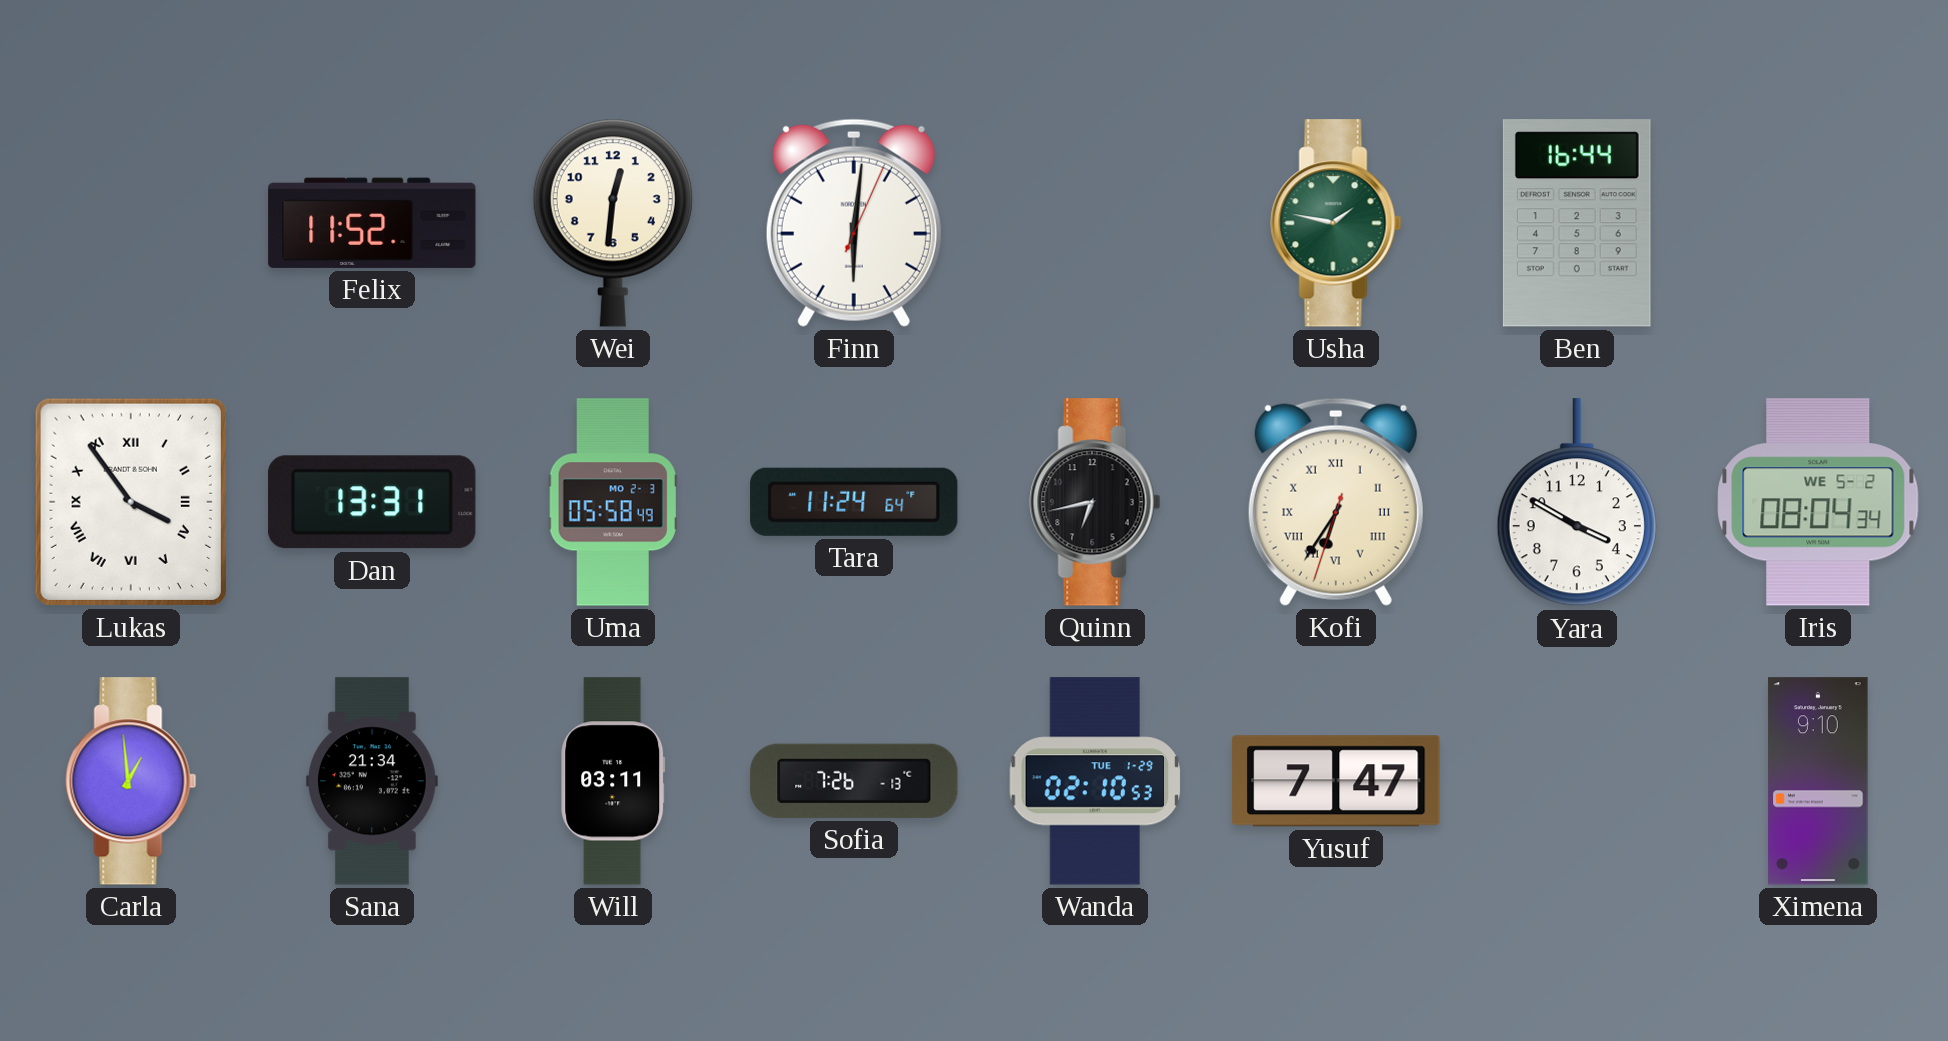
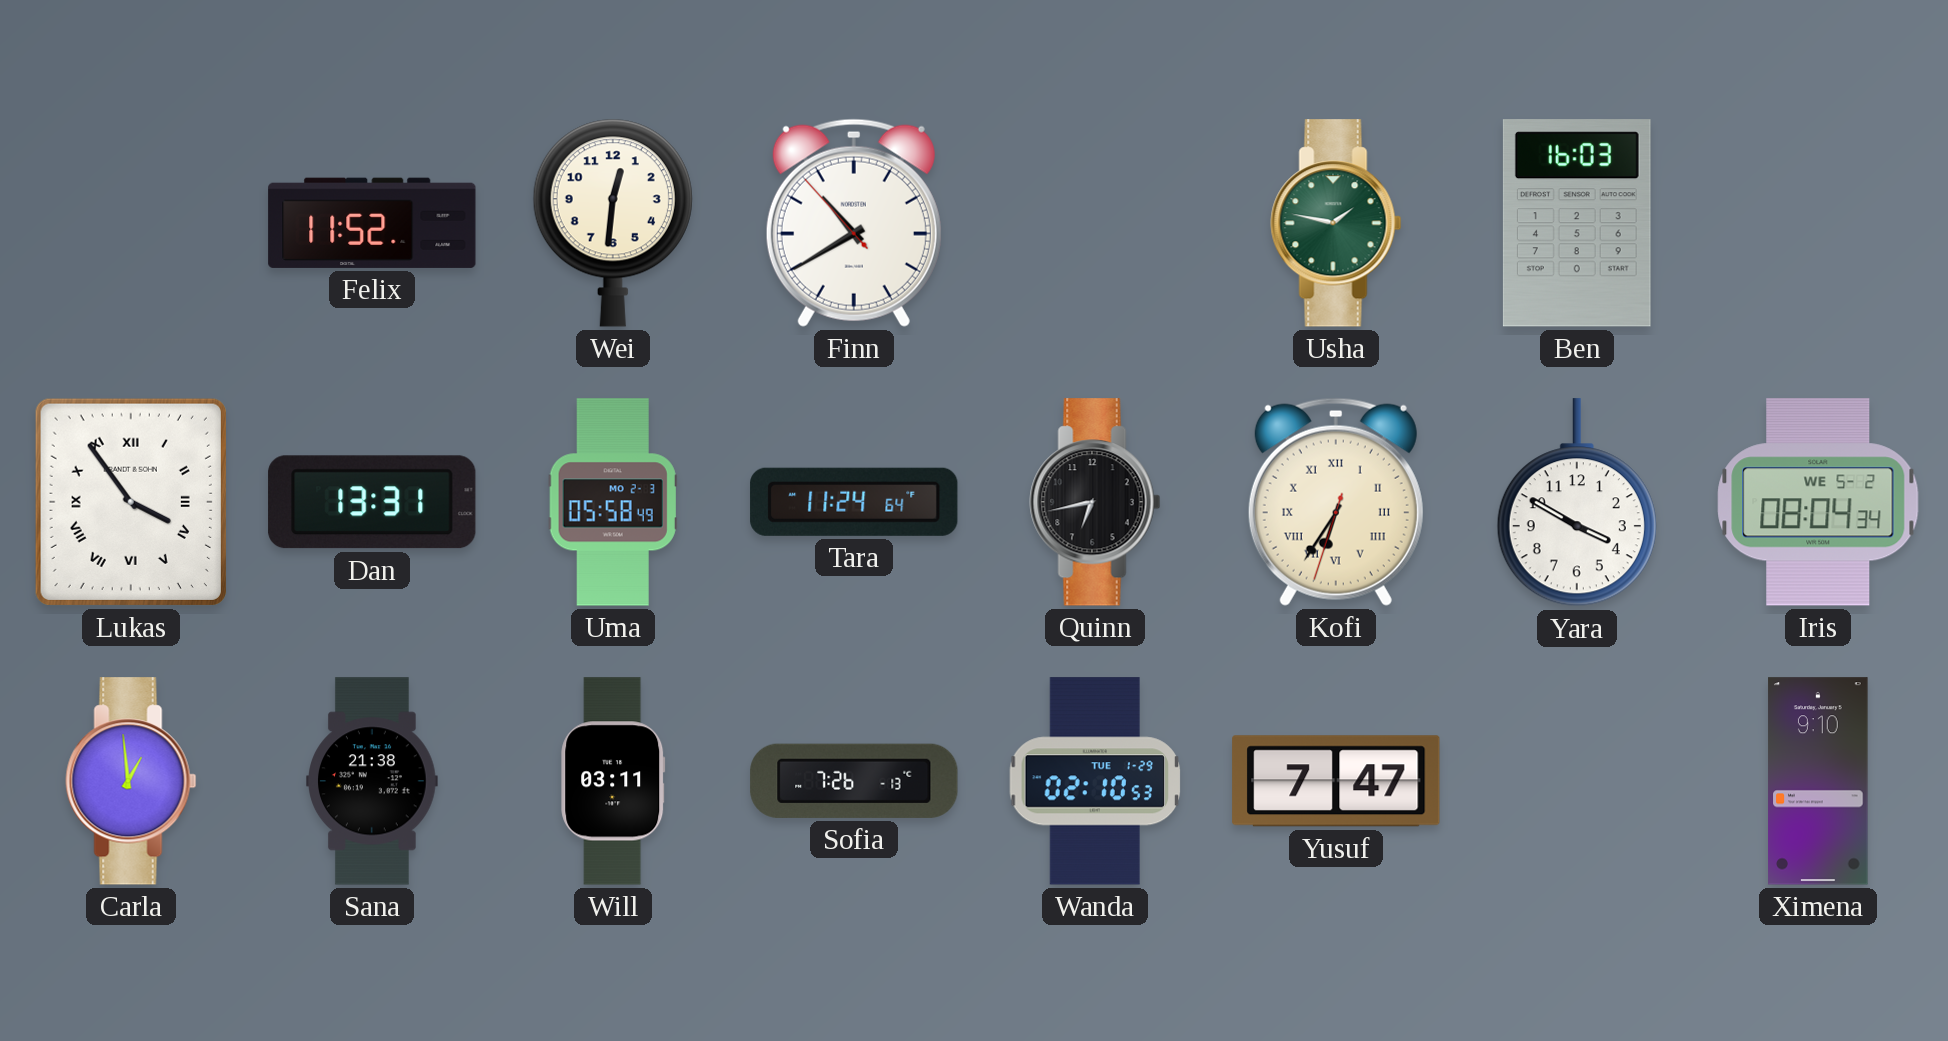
Finn: 6:01 -> 10:39 (854, 223)
Ben: 16:44 -> 16:03 (1577, 223)
Sana: 21:34 -> 21:38 (373, 781)
